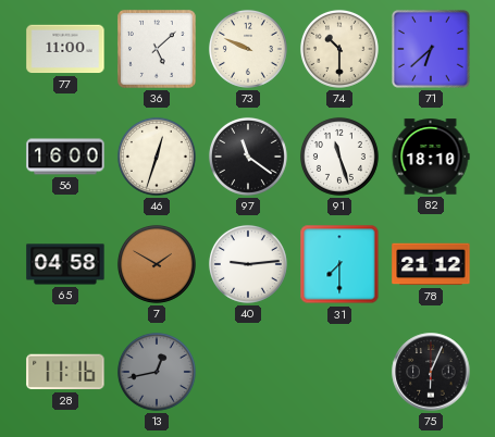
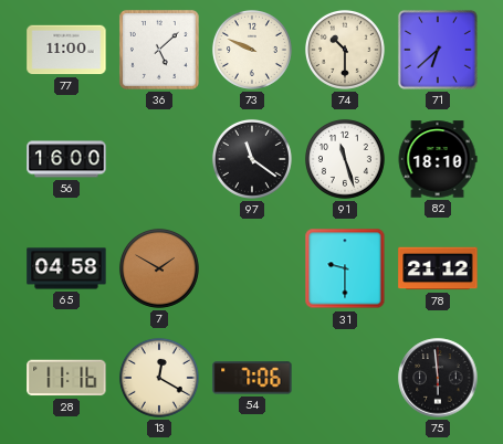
46: 12:33 -> none (157, 157)
40: 9:14 -> none (248, 264)
31: 7:30 -> 9:30 (345, 268)
13: 12:43 -> 12:20 (159, 378)
13 dial: grey -> cream (159, 378)
54: none -> 7:06 (252, 378)
75: 6:04 -> 5:59 (438, 378)
